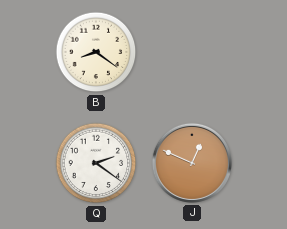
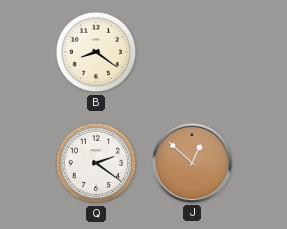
J: 12:49 -> 12:52 (192, 163)
